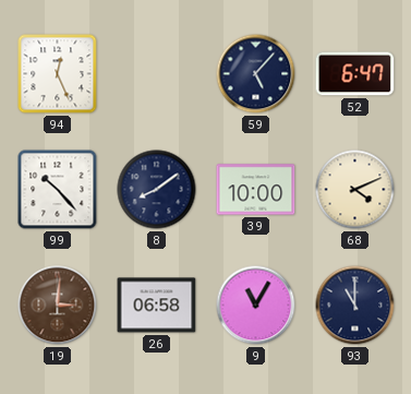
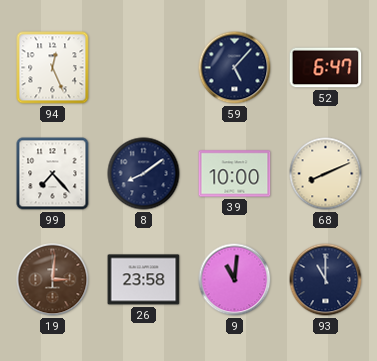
99: 10:23 -> 7:23 (53, 174)
68: 4:11 -> 8:11 (326, 174)
26: 06:58 -> 23:58 (144, 280)
9: 11:05 -> 11:01 (235, 280)
